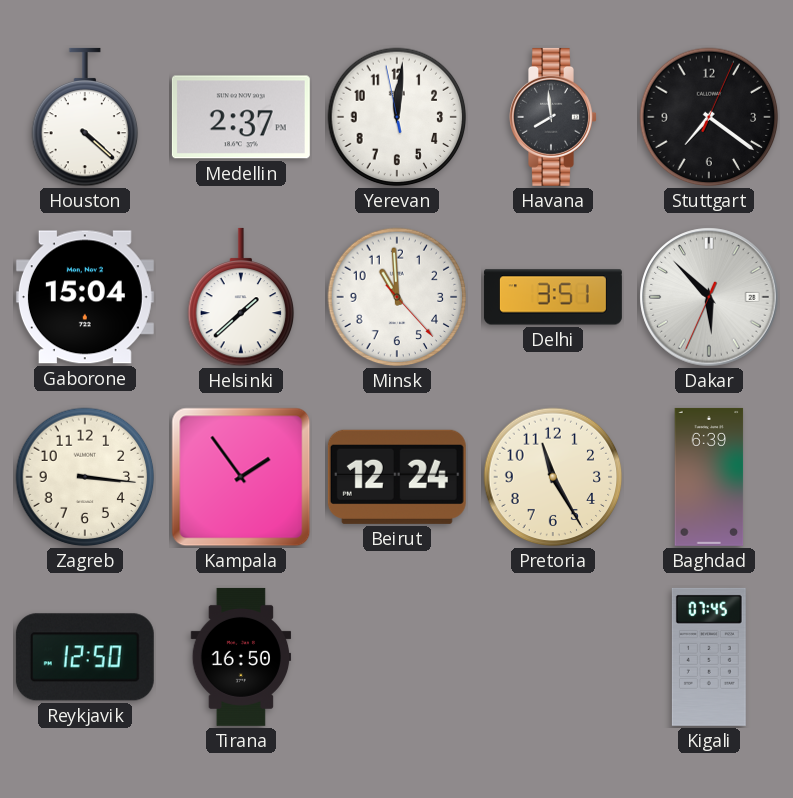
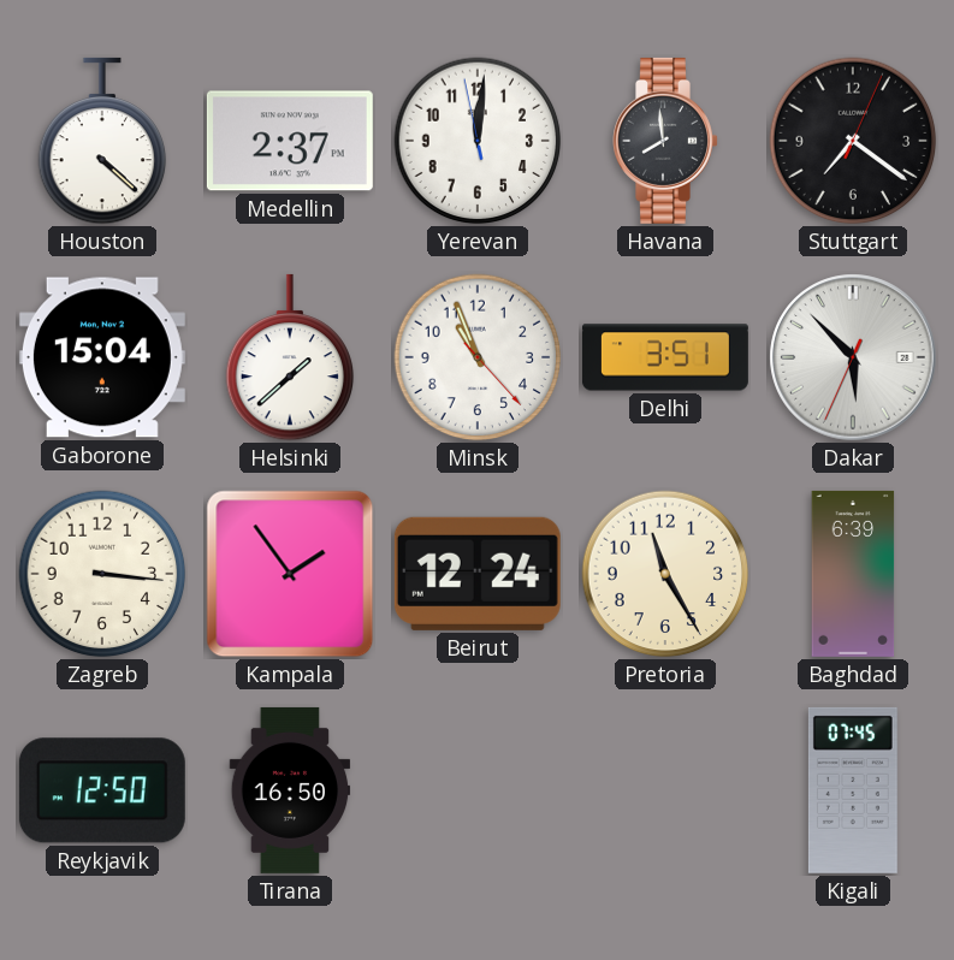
Minsk: 10:59 -> 10:56 (478, 357)
